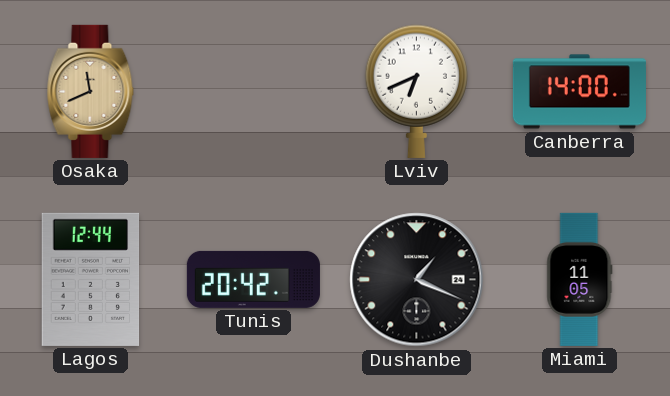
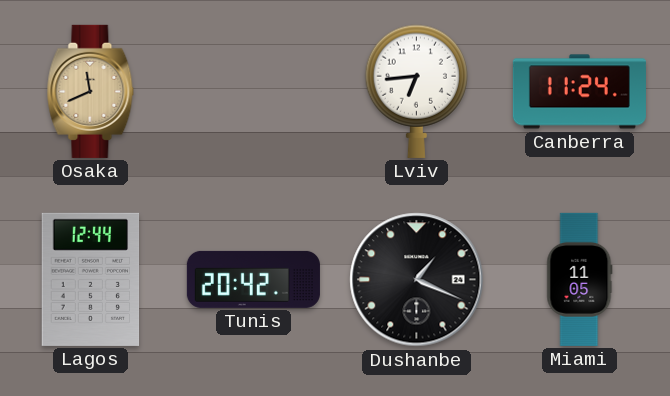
Lviv: 6:41 -> 6:44 (416, 91)
Canberra: 14:00 -> 11:24 (579, 92)
